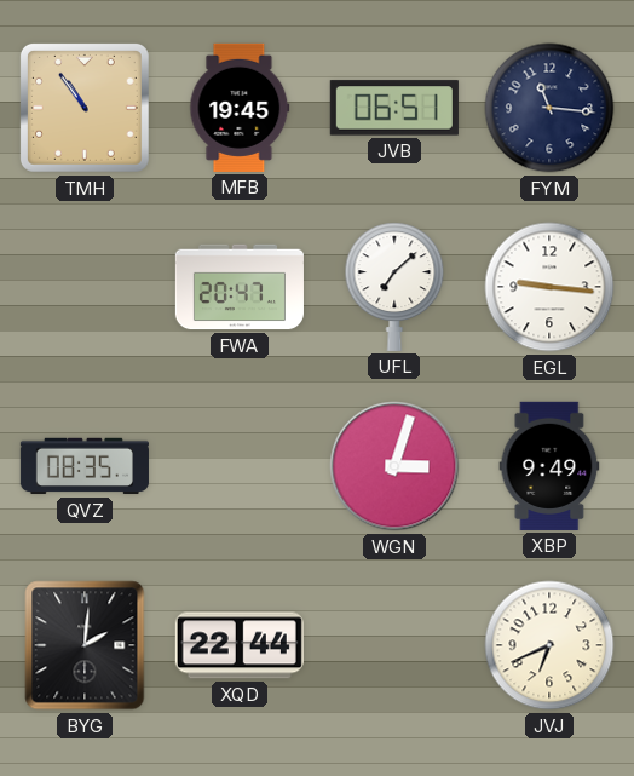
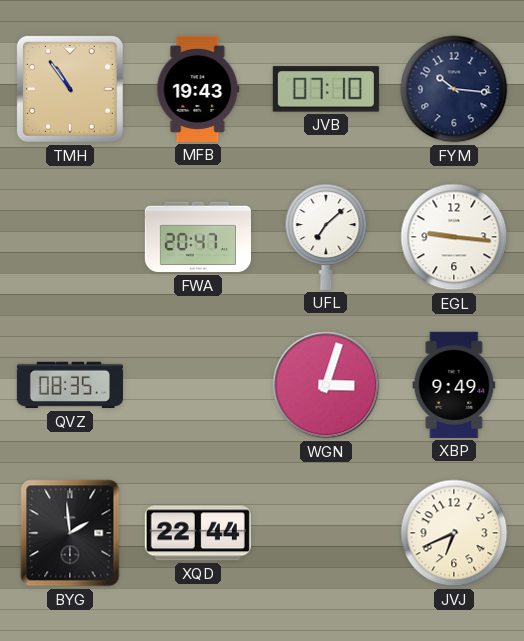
MFB: 19:45 -> 19:43 (198, 89)
JVB: 06:51 -> 07:10 (326, 89)
FYM: 11:16 -> 10:16 (454, 89)
BYG: 2:01 -> 1:59 (70, 533)
